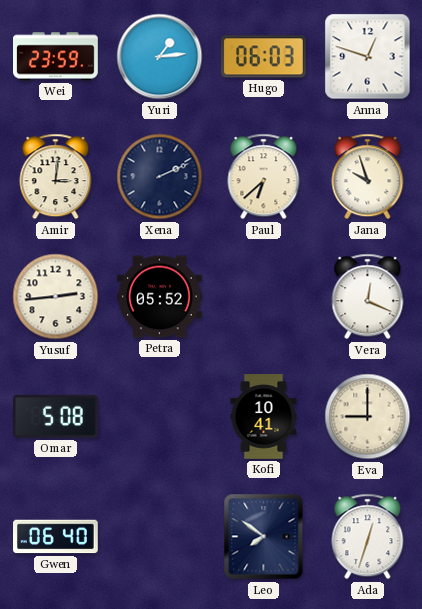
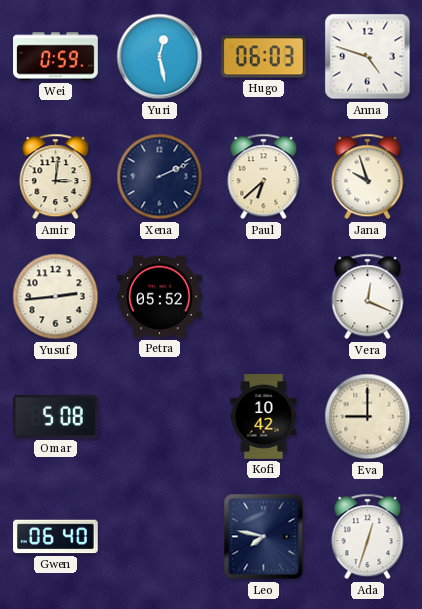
Wei: 23:59 -> 0:59 (56, 57)
Yuri: 1:14 -> 12:28 (160, 57)
Anna: 12:48 -> 4:48 (368, 57)
Kofi: 10:41 -> 10:42 (264, 417)
Leo: 7:51 -> 7:47 (264, 537)
